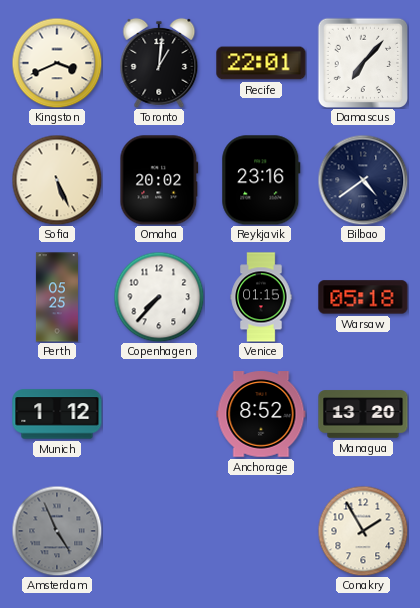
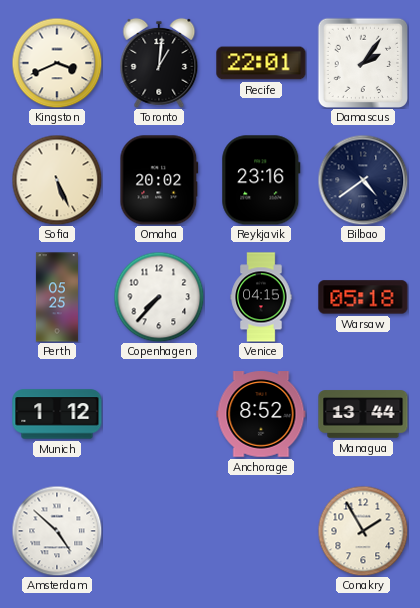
Damascus: 7:07 -> 2:06 (362, 62)
Venice: 01:15 -> 04:15 (261, 297)
Managua: 13:20 -> 13:44 (363, 414)
Amsterdam: 4:56 -> 4:52 (57, 531)
Amsterdam dial: grey -> white (57, 531)
